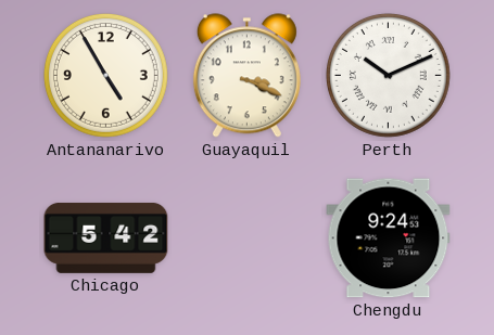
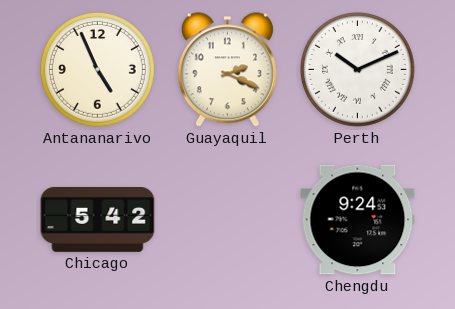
Antananarivo: 4:55 -> 4:56 (97, 69)
Guayaquil: 3:19 -> 2:19 (227, 70)
